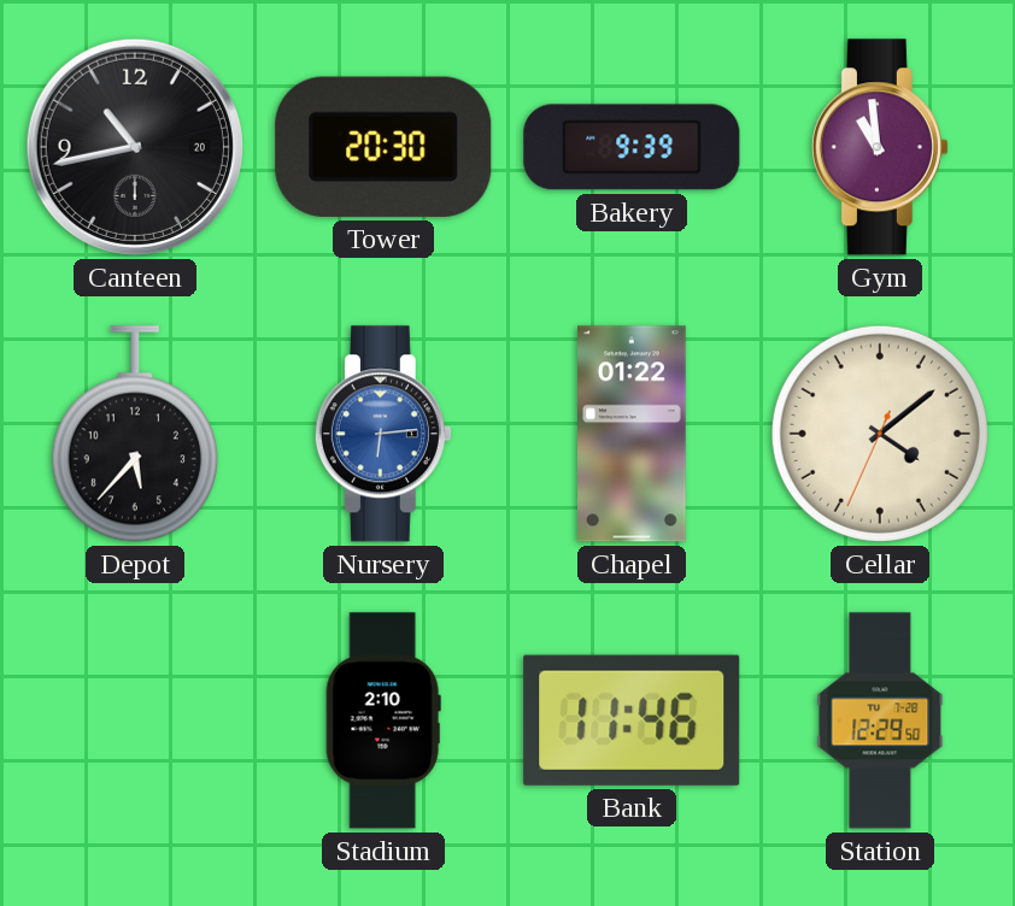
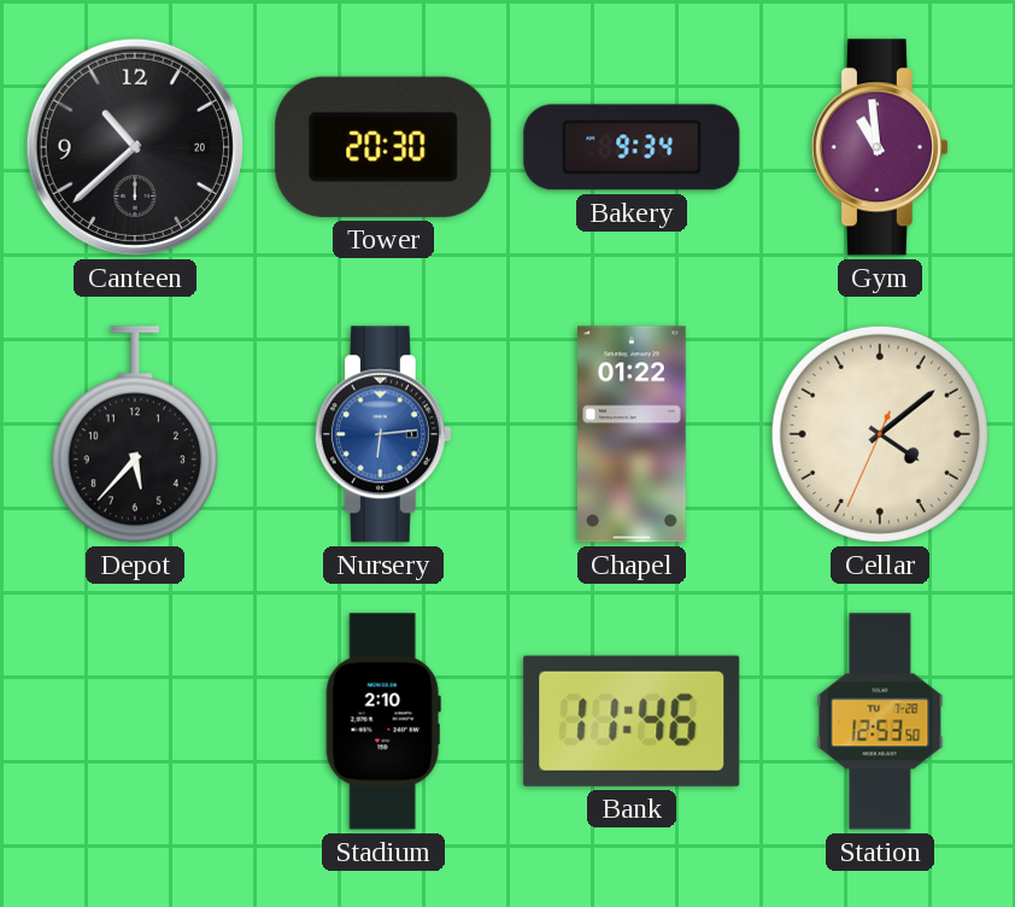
Canteen: 10:43 -> 10:38 (135, 147)
Bakery: 9:39 -> 9:34 (632, 147)
Station: 12:29 -> 12:53 (880, 721)
